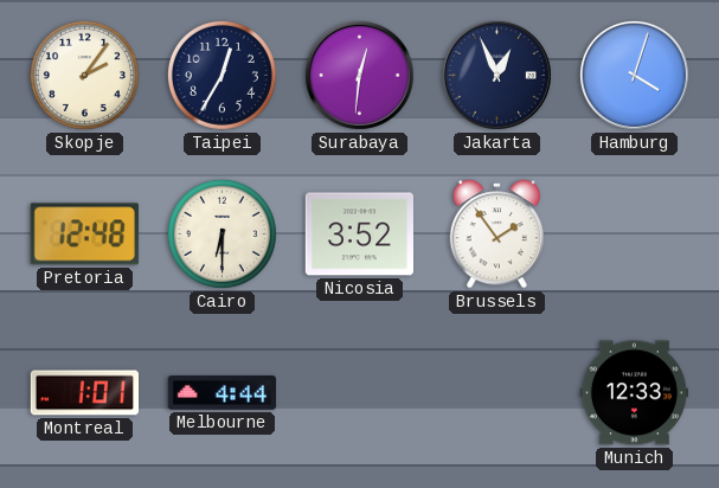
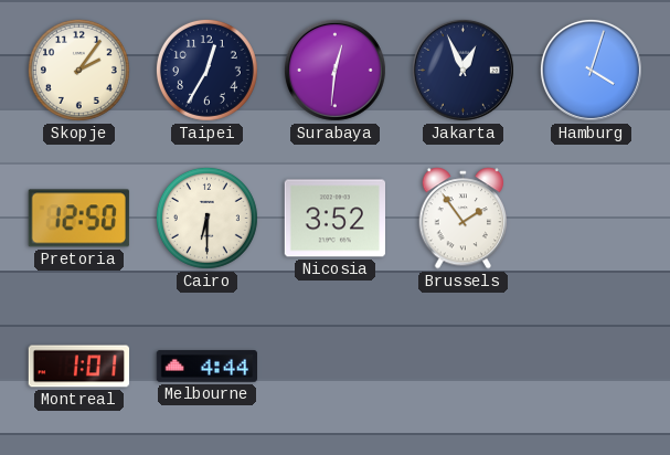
Pretoria: 12:48 -> 12:50 (78, 219)
Munich: 12:33 -> none (634, 393)
